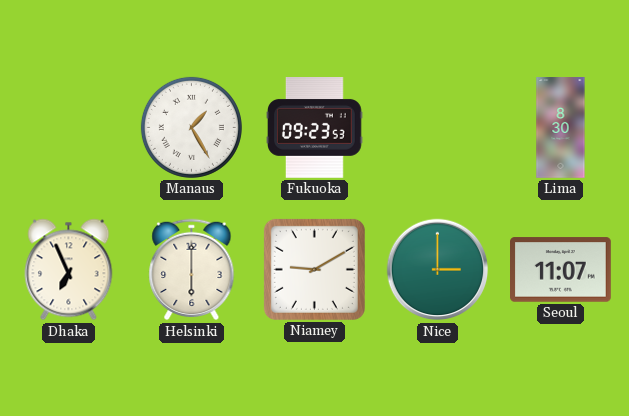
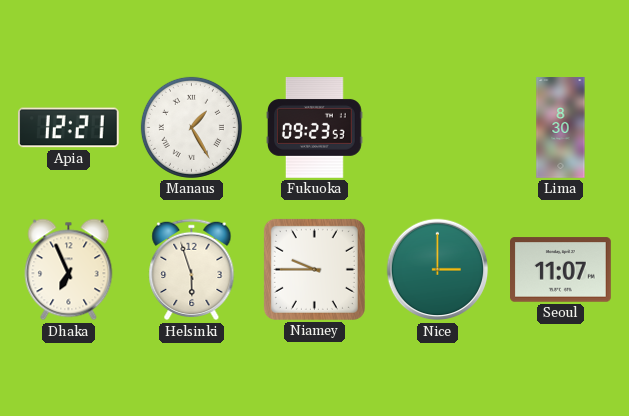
Apia: none -> 12:21 (68, 128)
Helsinki: 6:00 -> 5:57 (192, 270)
Niamey: 9:10 -> 9:45 (314, 269)
